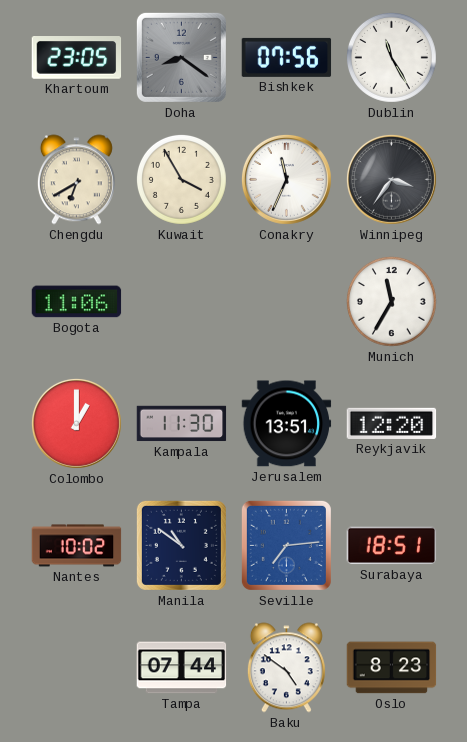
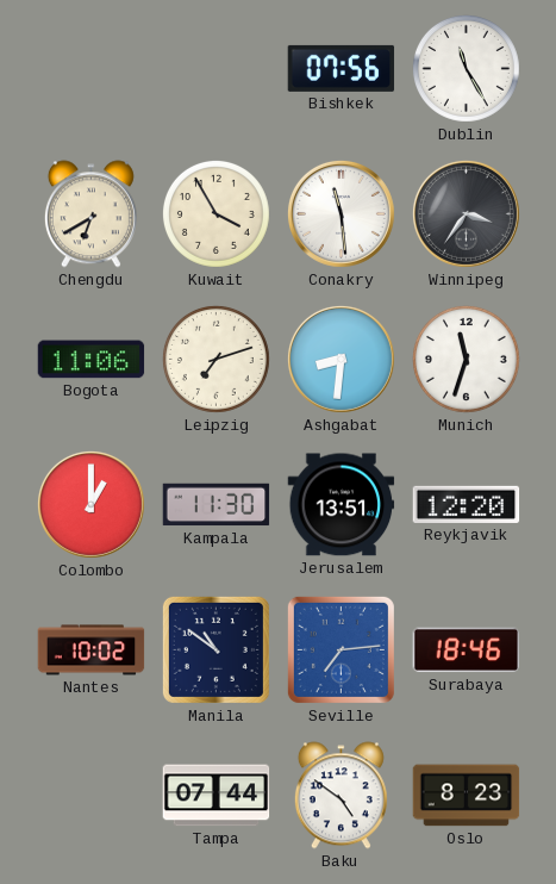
Khartoum: 23:05 -> none (77, 58)
Doha: 8:21 -> none (181, 57)
Conakry: 11:34 -> 11:29 (341, 213)
Leipzig: none -> 7:12 (215, 359)
Ashgabat: none -> 8:31 (341, 359)
Munich: 11:35 -> 11:33 (466, 359)
Surabaya: 18:51 -> 18:46 (467, 650)
